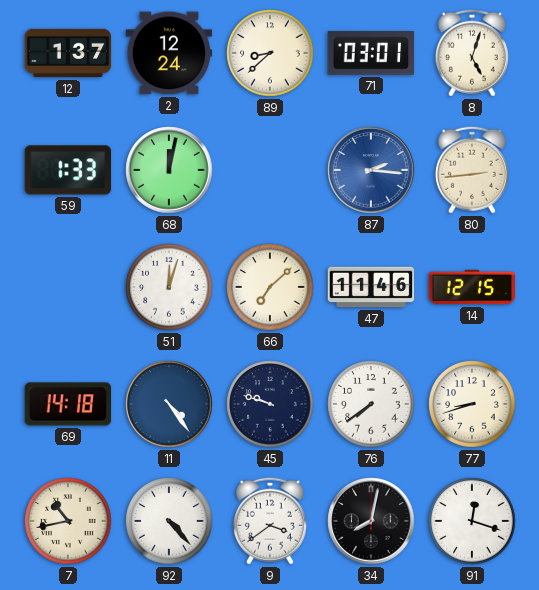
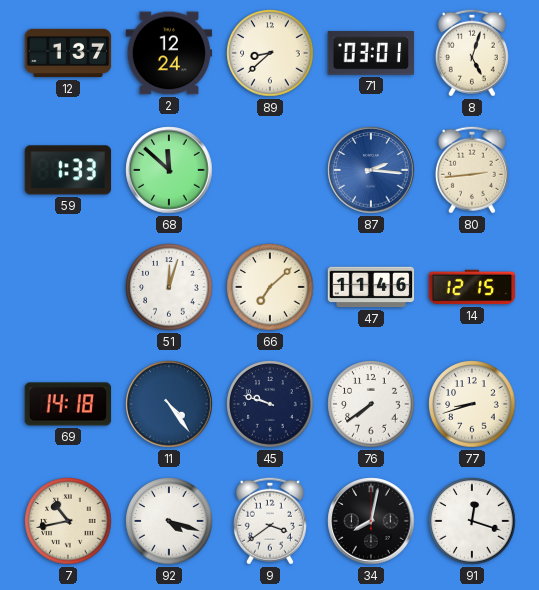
68: 12:02 -> 11:52 (169, 170)
92: 4:23 -> 4:18 (169, 521)
